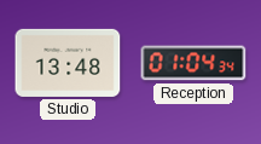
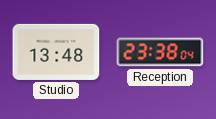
Reception: 01:04 -> 23:38 (160, 52)
